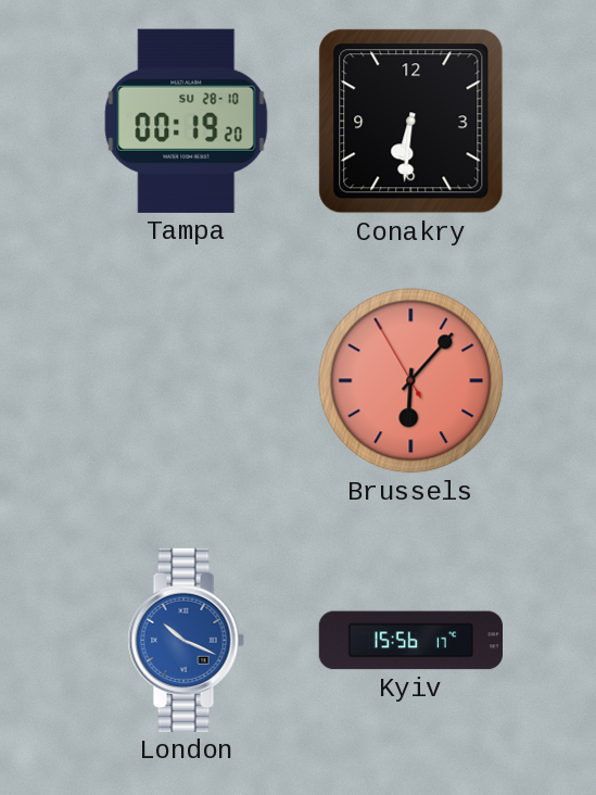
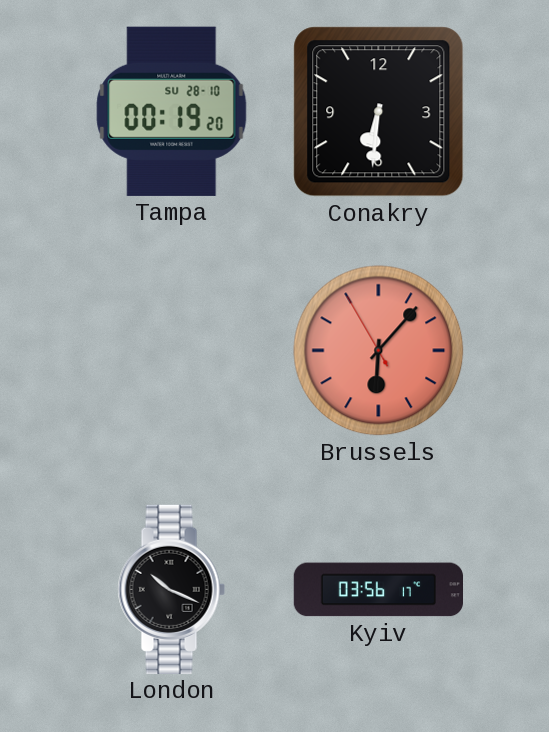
London dial: blue -> black (171, 589)
Kyiv: 15:56 -> 03:56 (378, 590)
